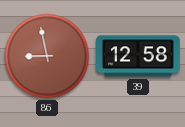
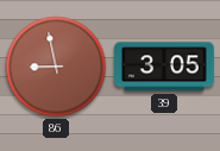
39: 12:58 -> 3:05 (165, 67)
